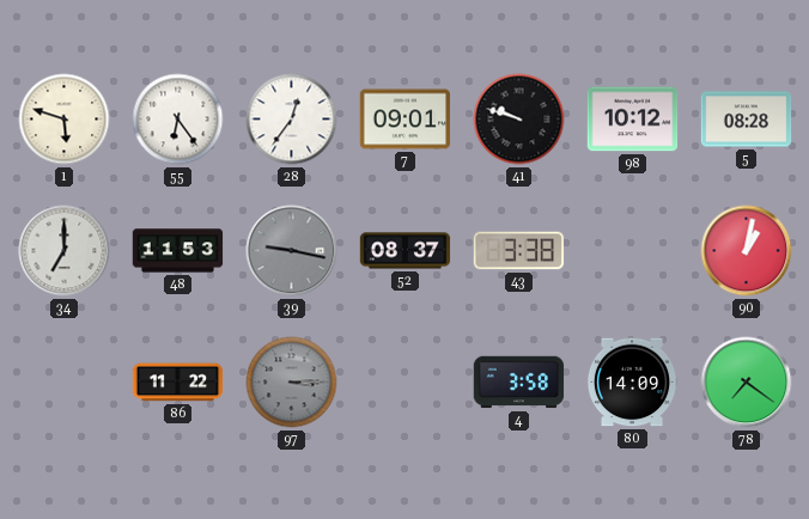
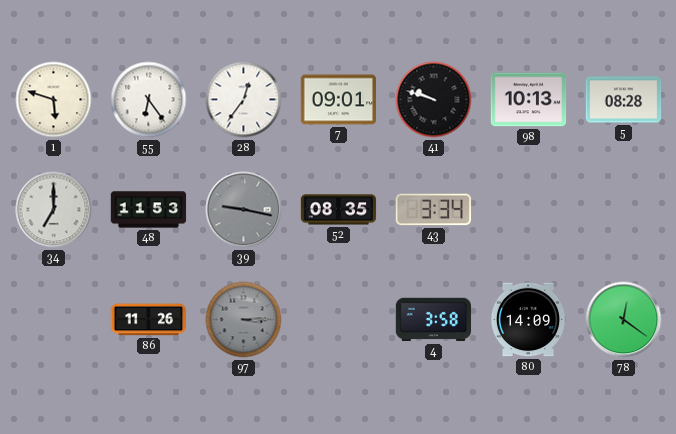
98: 10:12 -> 10:13 (529, 100)
52: 08:37 -> 08:35 (339, 210)
43: 3:38 -> 3:34 (434, 210)
90: 1:02 -> none (747, 251)
86: 11:22 -> 11:26 (149, 320)
78: 7:21 -> 12:21 (624, 320)
